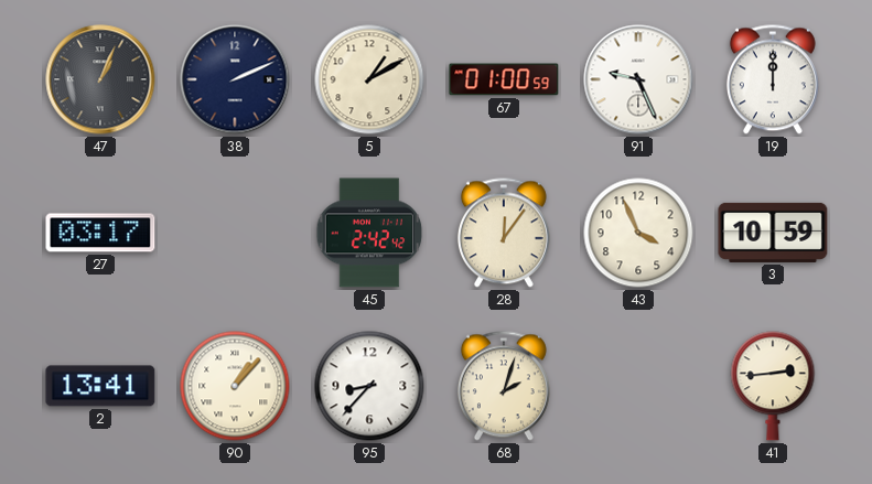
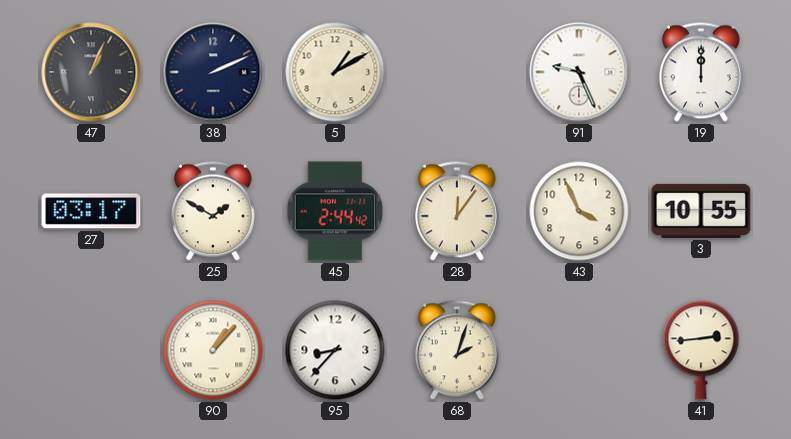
67: 01:00 -> none (504, 79)
25: none -> 1:50 (213, 211)
45: 2:42 -> 2:44 (335, 211)
3: 10:59 -> 10:55 (701, 211)
2: 13:41 -> none (100, 386)
